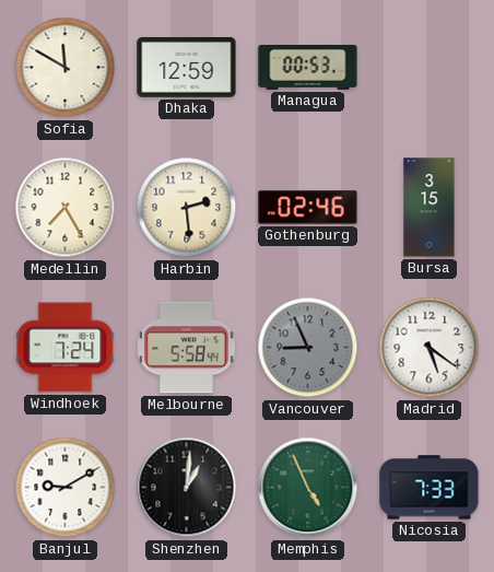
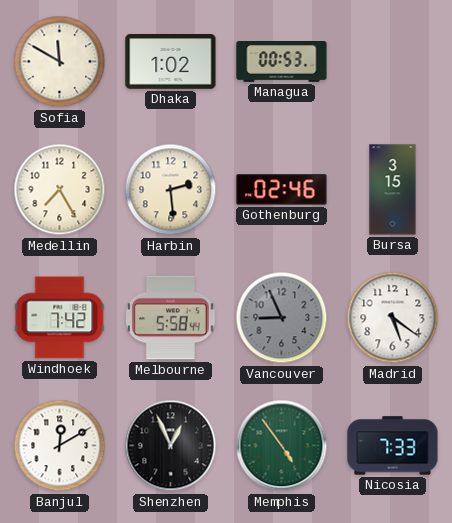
Dhaka: 12:59 -> 1:02 (171, 62)
Windhoek: 7:24 -> 7:42 (60, 318)
Banjul: 9:10 -> 12:10 (60, 446)
Shenzhen: 1:01 -> 12:56 (171, 446)
Memphis: 4:56 -> 4:54 (282, 446)
